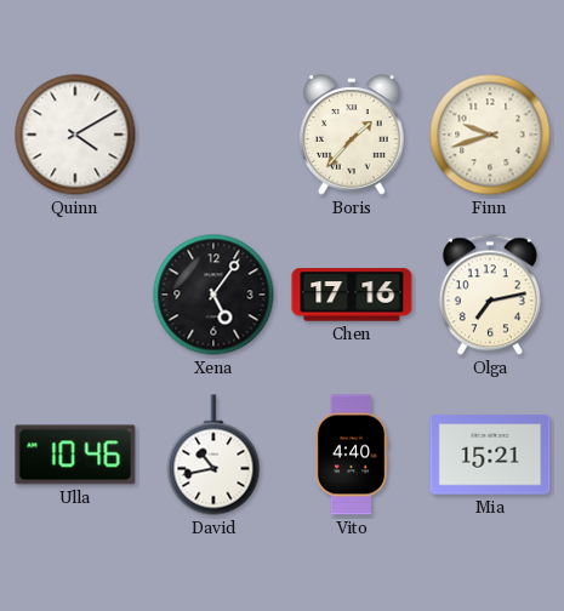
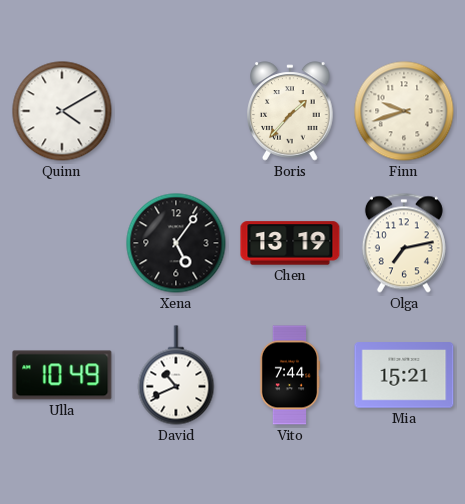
Chen: 17:16 -> 13:19 (290, 243)
Ulla: 10:46 -> 10:49 (62, 375)
David: 10:43 -> 10:41 (176, 375)
Vito: 4:40 -> 7:44 (290, 375)
